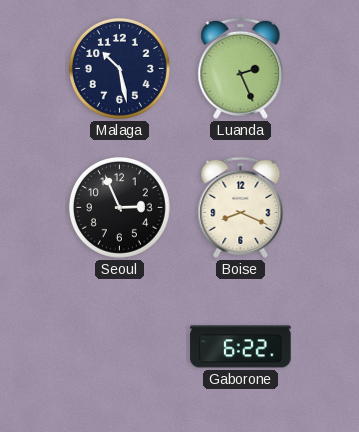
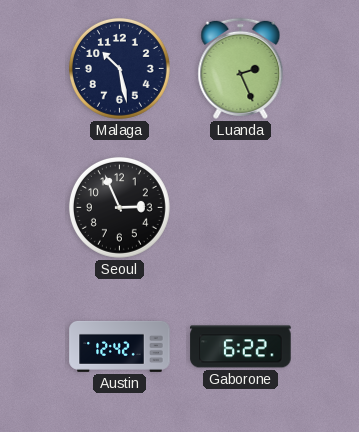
Boise: 8:19 -> none (241, 207)
Austin: none -> 12:42 (120, 346)
